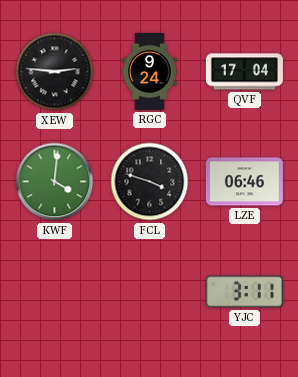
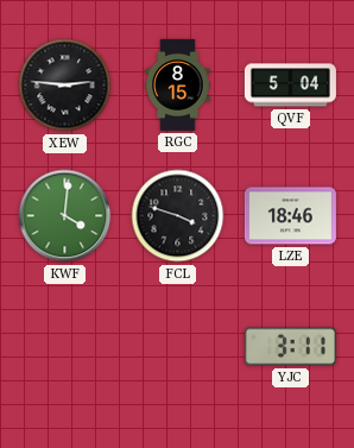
RGC: 9:24 -> 8:15 (178, 84)
QVF: 17:04 -> 5:04 (290, 86)
LZE: 06:46 -> 18:46 (290, 216)
